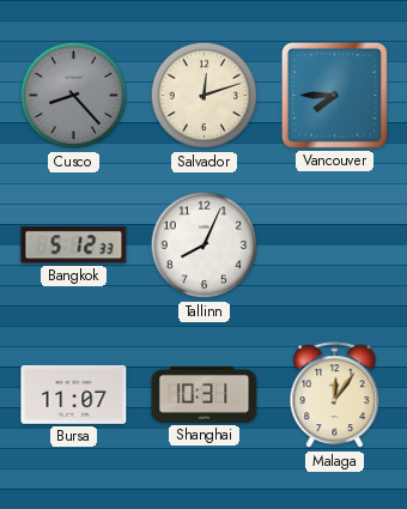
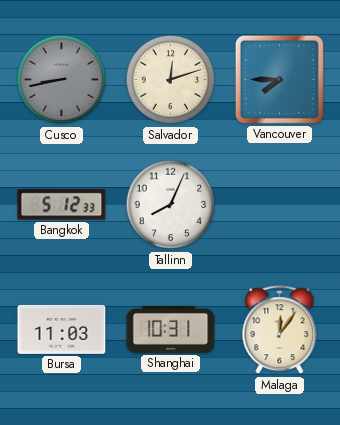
Cusco: 8:23 -> 8:43 (62, 80)
Bursa: 11:07 -> 11:03 (62, 329)
